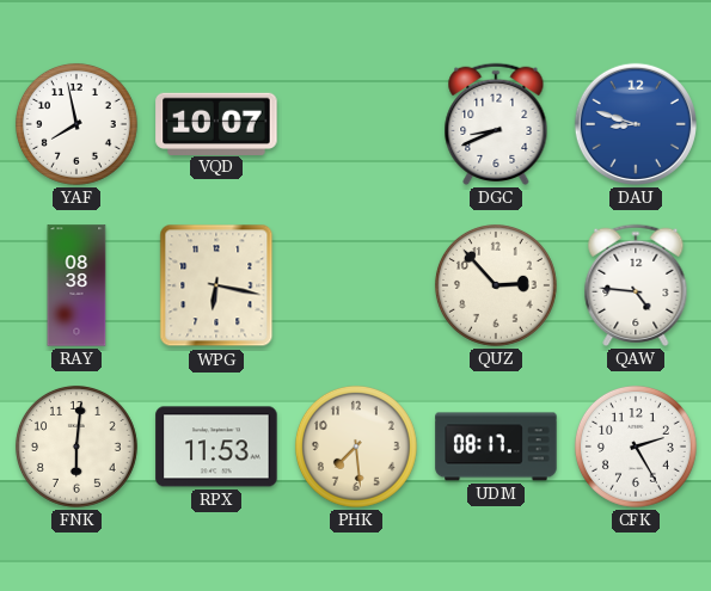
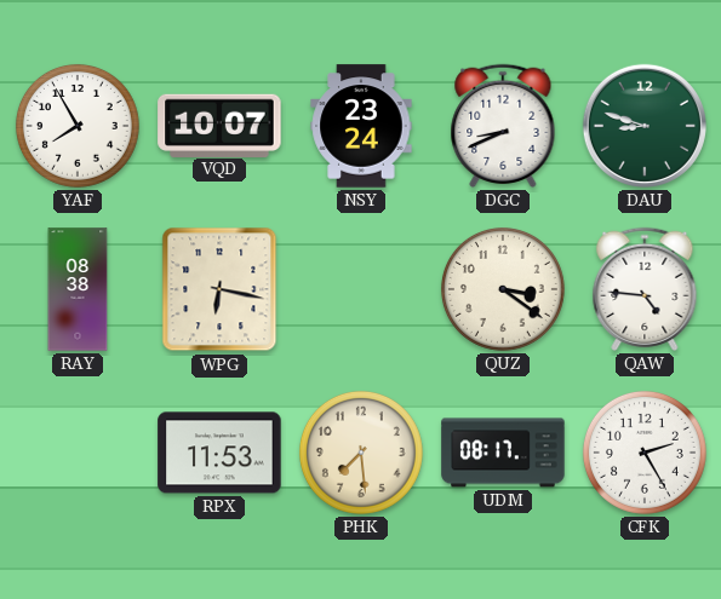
YAF: 7:58 -> 7:55 (78, 126)
NSY: none -> 23:24 (361, 126)
DAU dial: blue -> green (645, 126)
QUZ: 2:53 -> 3:21 (503, 289)
FNK: 6:01 -> none (76, 447)
